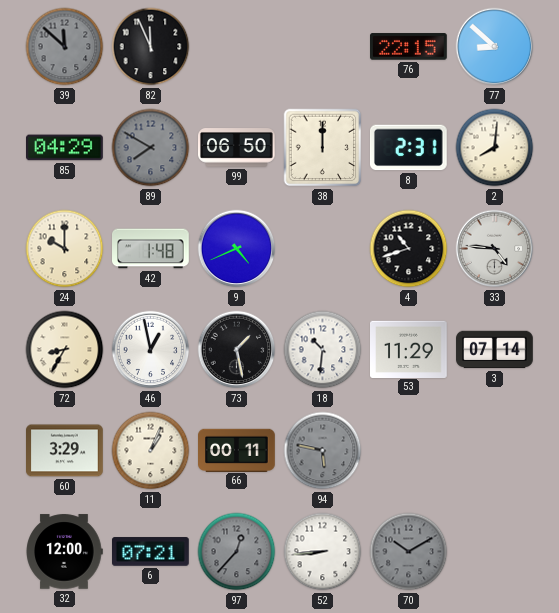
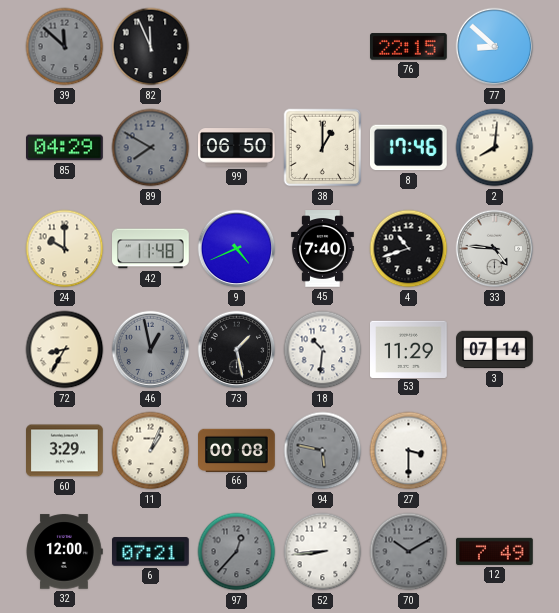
38: 12:00 -> 1:00 (323, 148)
8: 2:31 -> 17:46 (409, 148)
42: 1:48 -> 11:48 (151, 249)
45: none -> 7:40 (322, 249)
46 dial: white -> grey (151, 350)
66: 00:11 -> 00:08 (237, 450)
27: none -> 3:30 (409, 451)
12: none -> 7:49 (495, 551)
